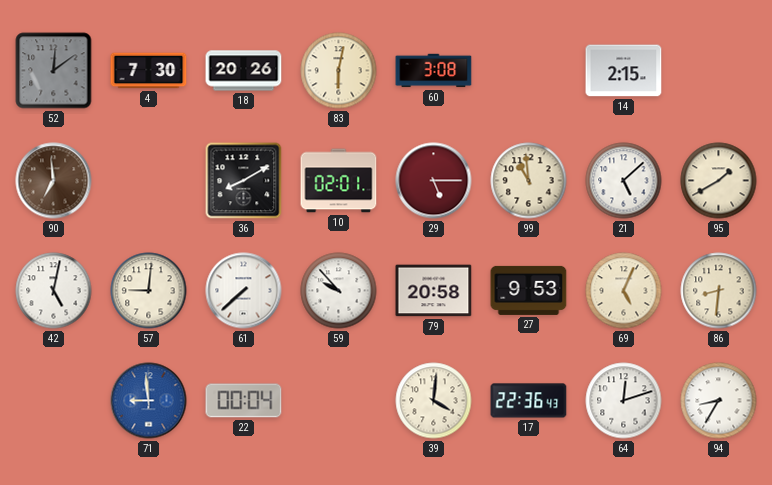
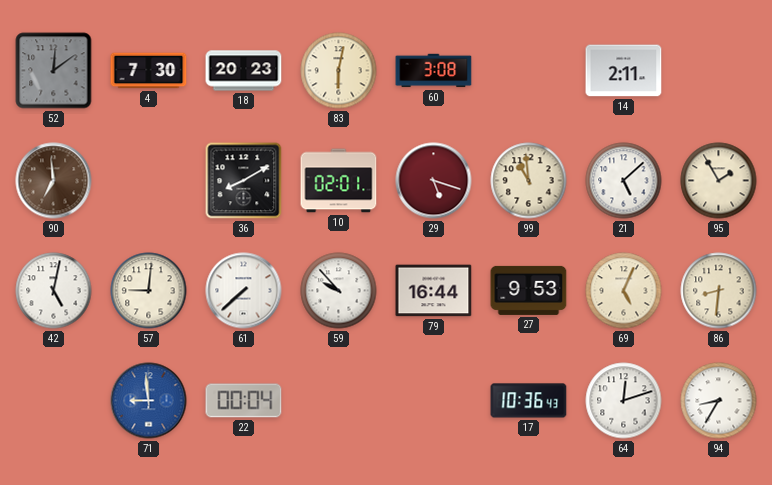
18: 20:26 -> 20:23 (244, 71)
14: 2:15 -> 2:11 (624, 71)
29: 5:15 -> 5:18 (434, 181)
95: 1:40 -> 1:55 (719, 181)
79: 20:58 -> 16:44 (434, 291)
39: 4:01 -> none (434, 401)
17: 22:36 -> 10:36 (529, 401)
